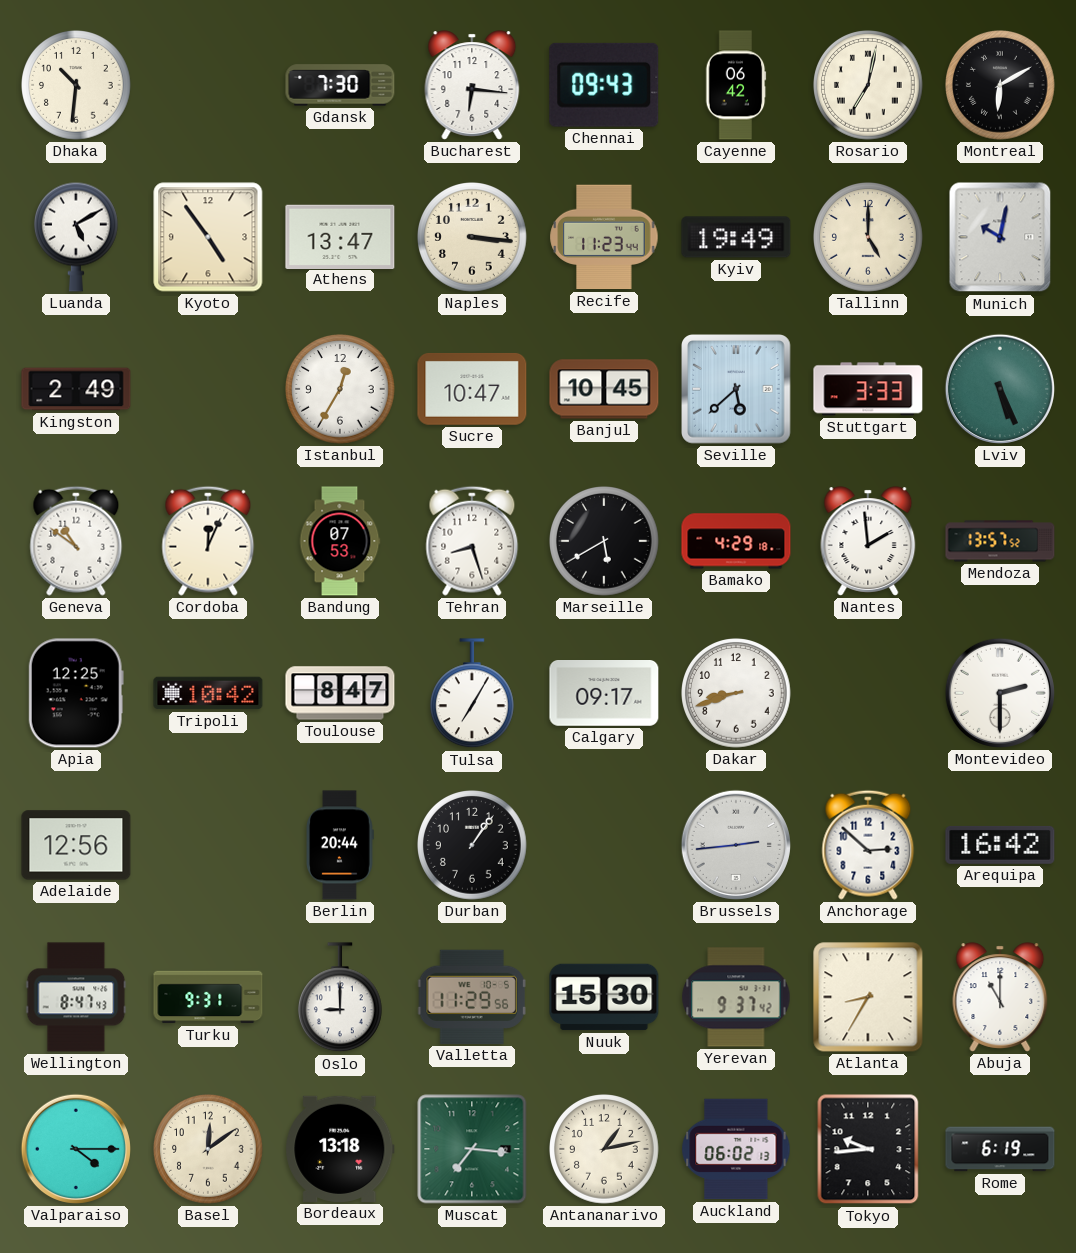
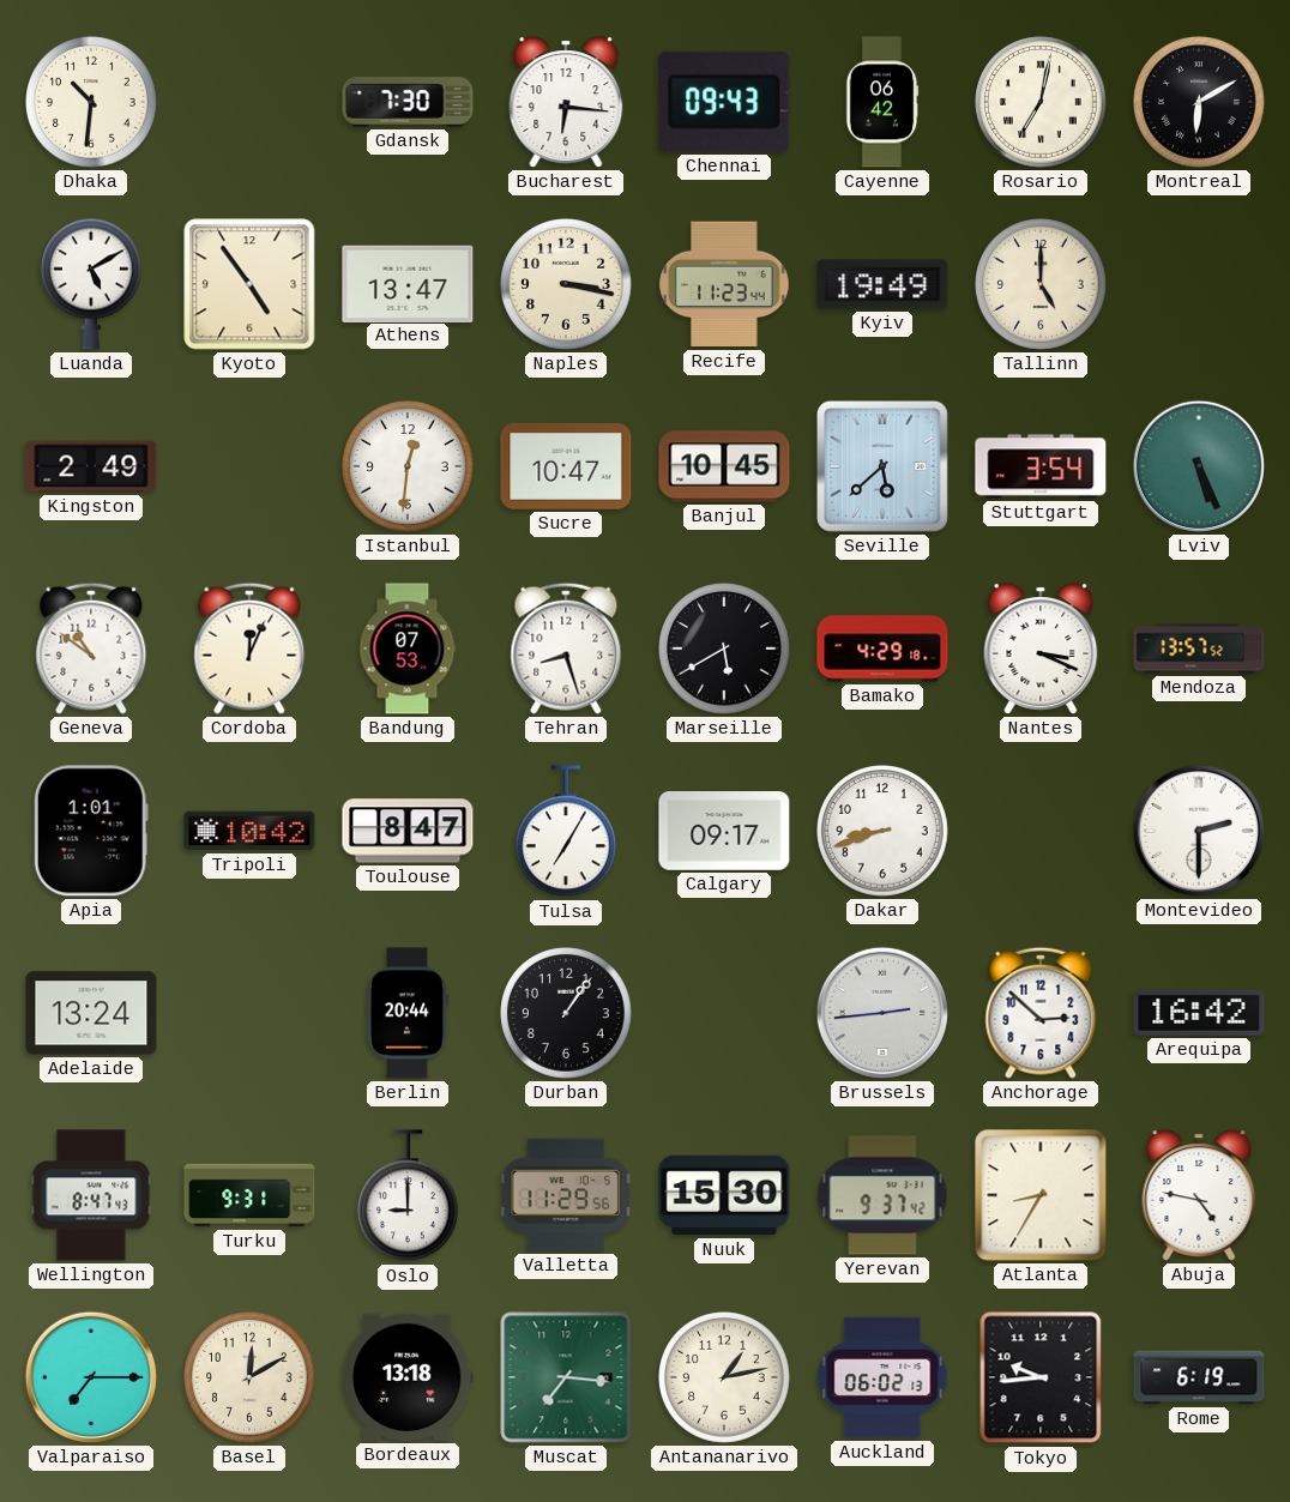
Naples: 3:16 -> 3:17 (567, 285)
Munich: 10:02 -> none (1000, 237)
Istanbul: 12:35 -> 12:31 (409, 468)
Stuttgart: 3:33 -> 3:54 (1041, 466)
Nantes: 1:59 -> 3:19 (1041, 649)
Apia: 12:25 -> 1:01 (91, 831)
Adelaide: 12:56 -> 13:24 (91, 1013)
Abuja: 11:00 -> 4:47 (1199, 1195)
Valparaiso: 4:15 -> 7:15 (91, 1377)
Basel: 12:09 -> 12:10 (251, 1379)
